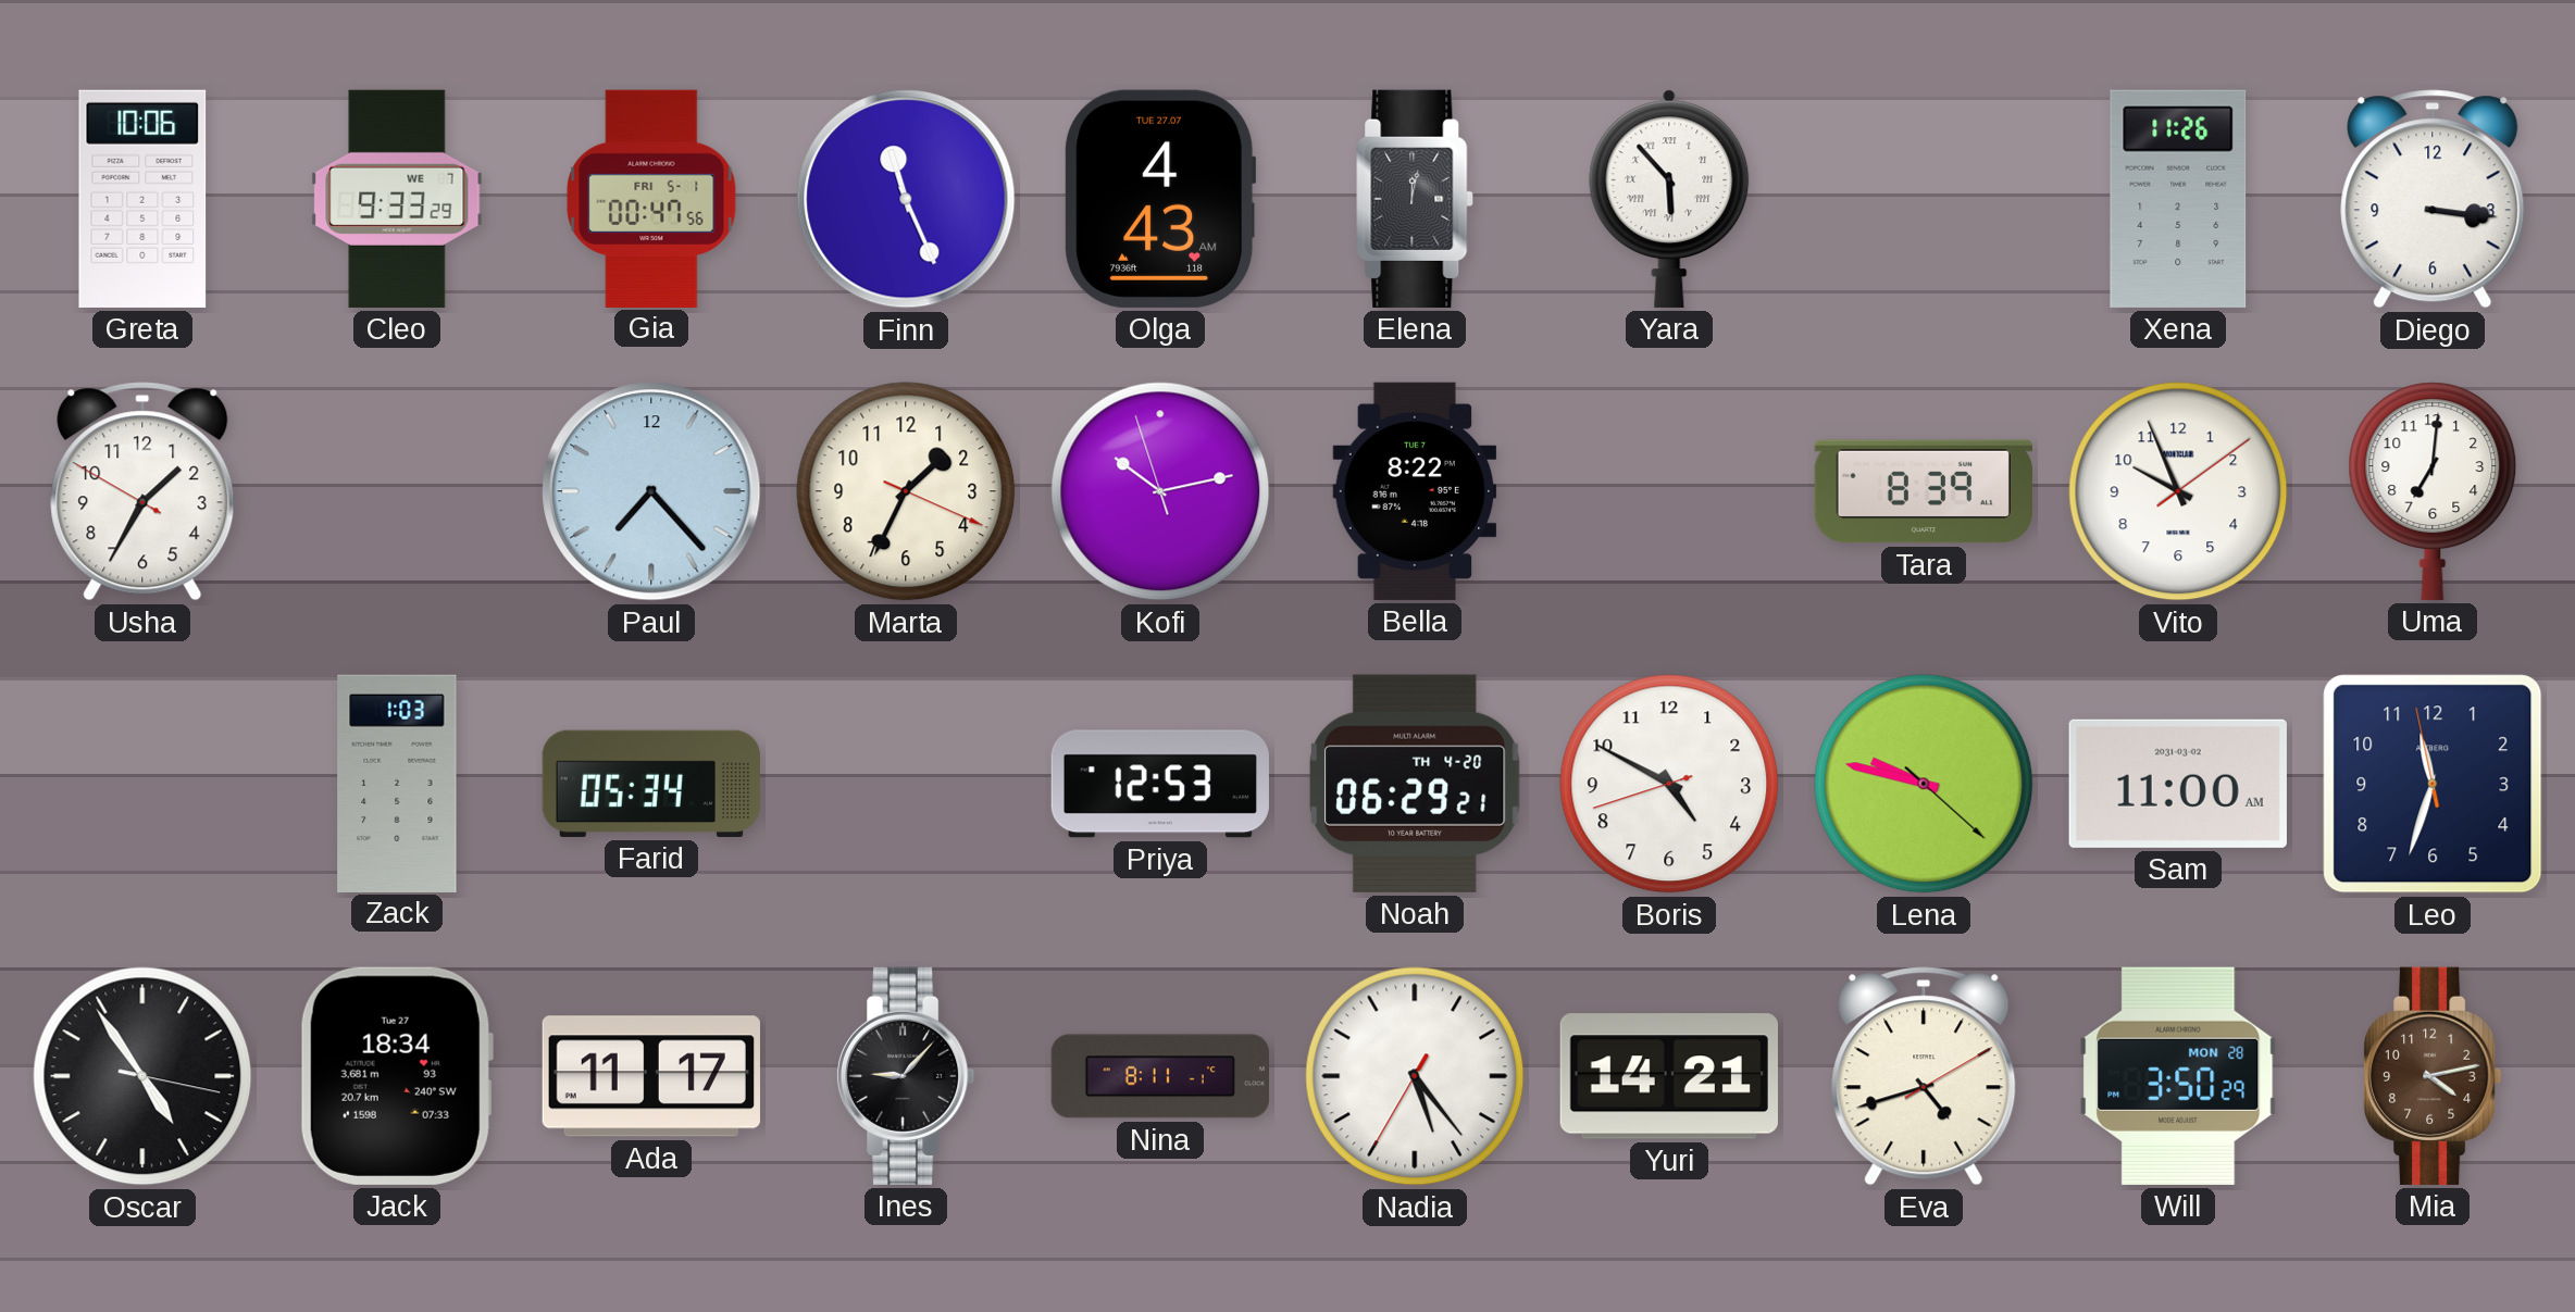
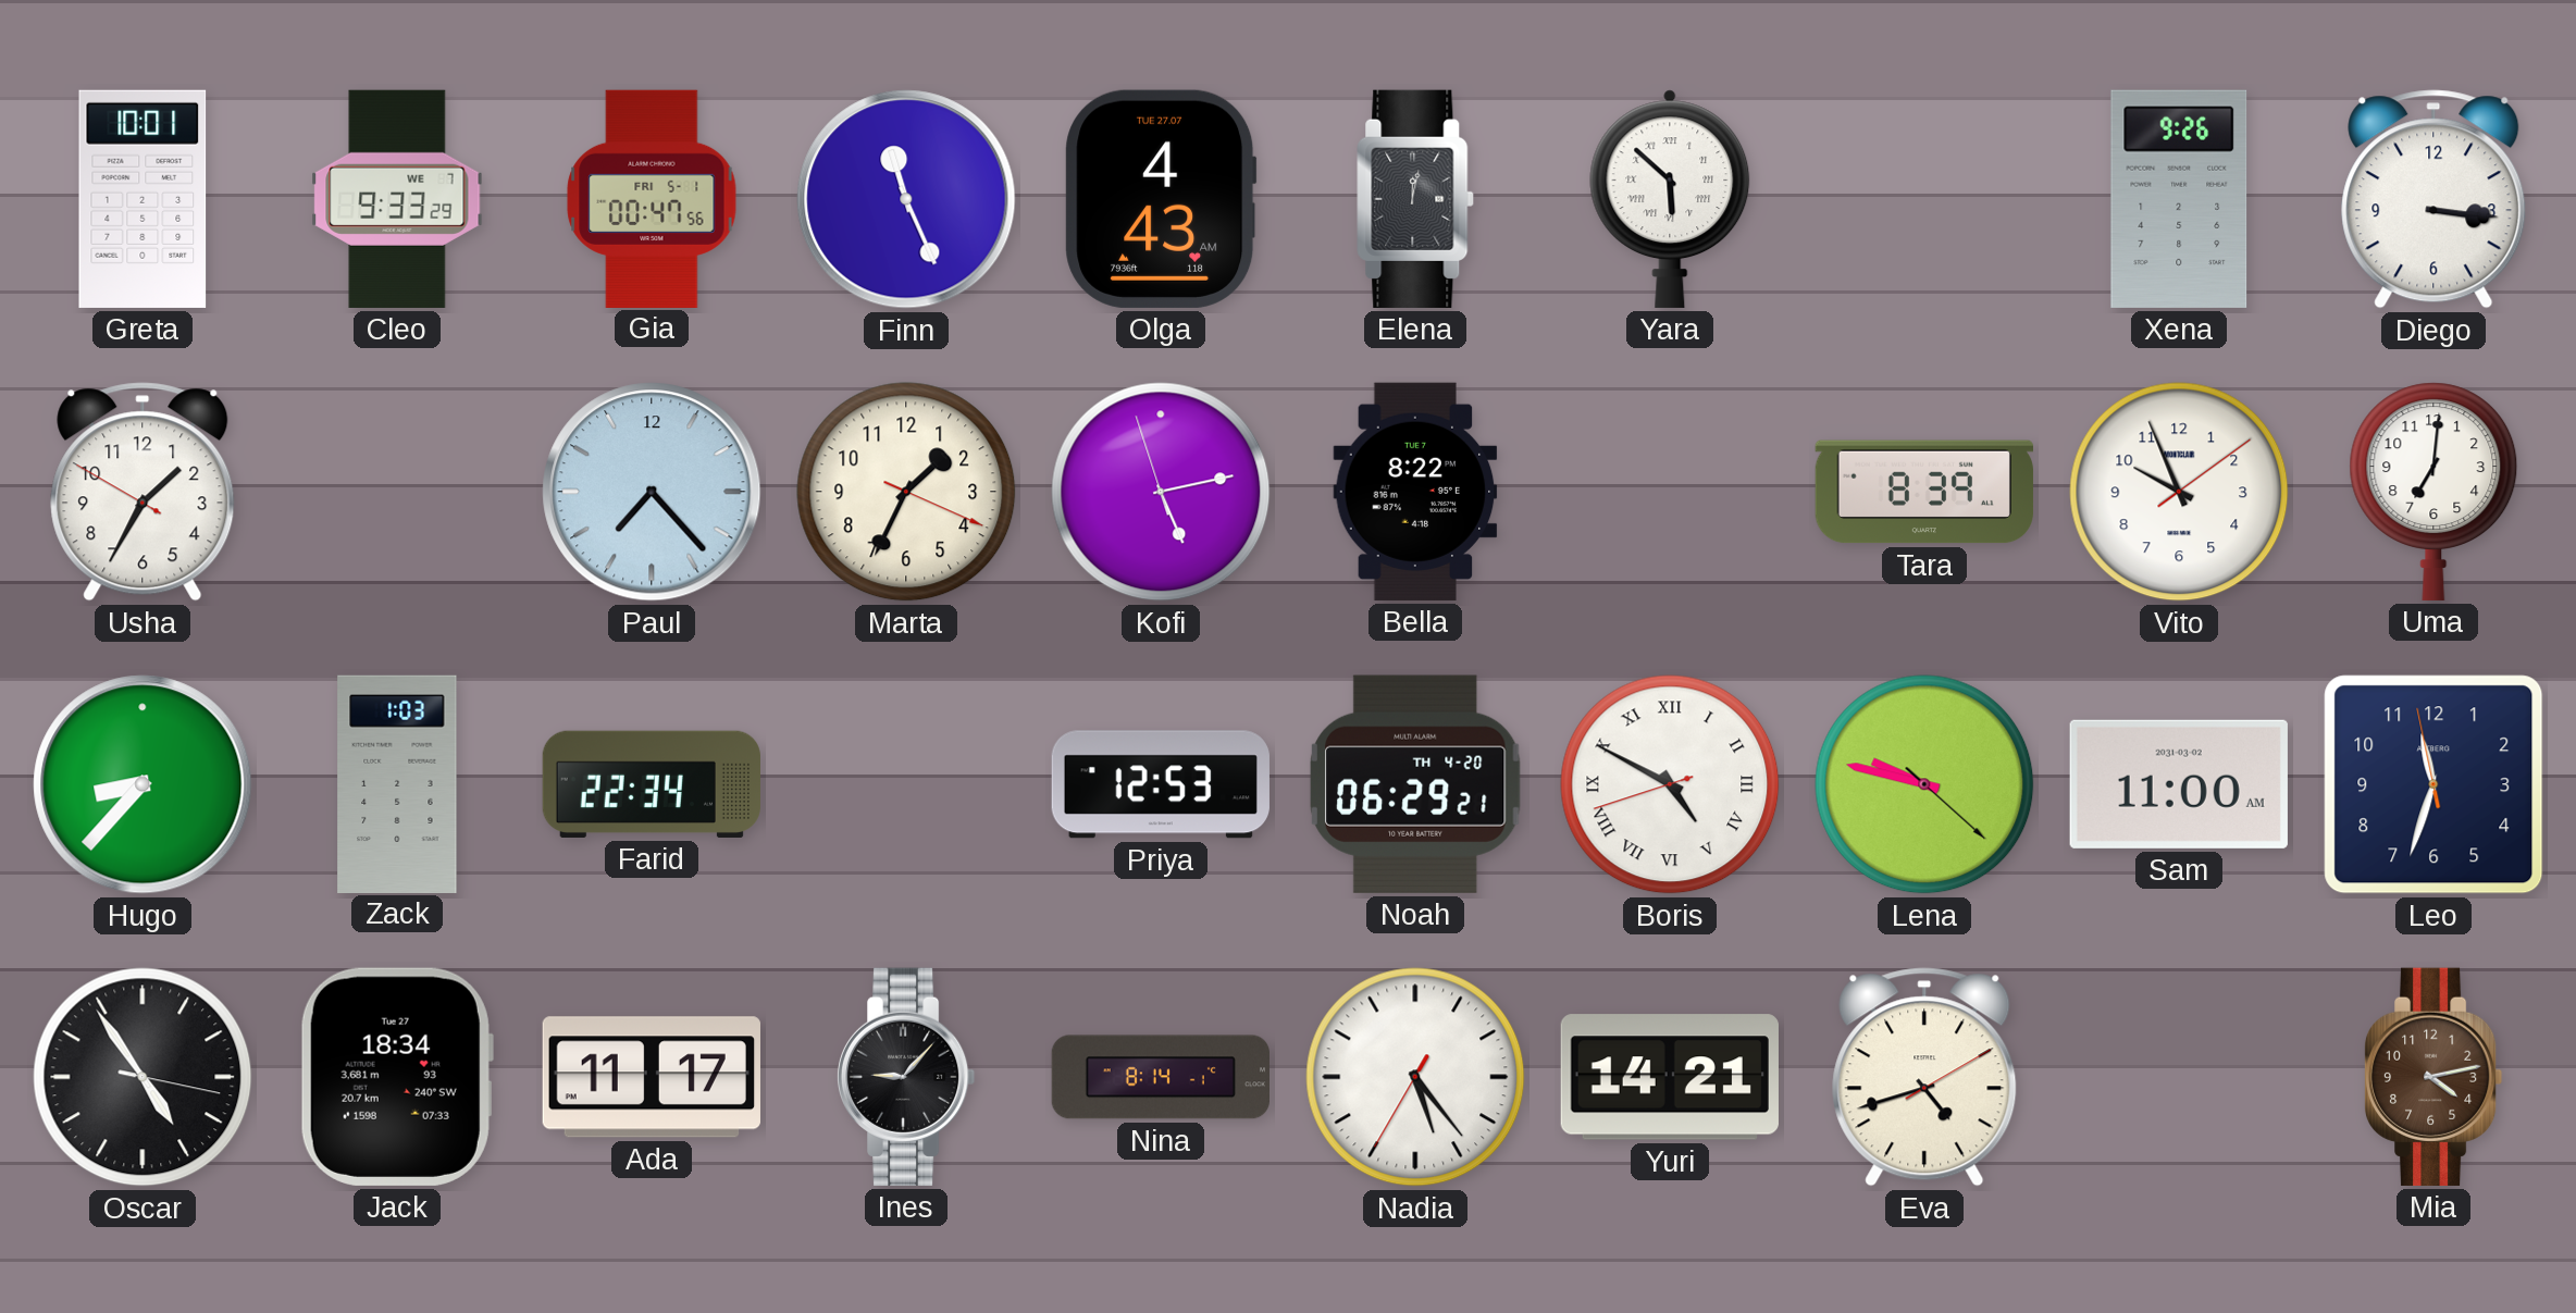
Greta: 10:06 -> 10:01 (143, 199)
Yara: 5:53 -> 5:52 (1670, 199)
Xena: 11:26 -> 9:26 (2179, 199)
Kofi: 10:12 -> 5:12 (1161, 492)
Hugo: none -> 8:37 (143, 784)
Farid: 05:34 -> 22:34 (652, 784)
Boris numerals: Arabic -> Roman (1670, 784)
Nina: 8:11 -> 8:14 (1160, 1077)
Will: 3:50 -> none (2178, 1076)
